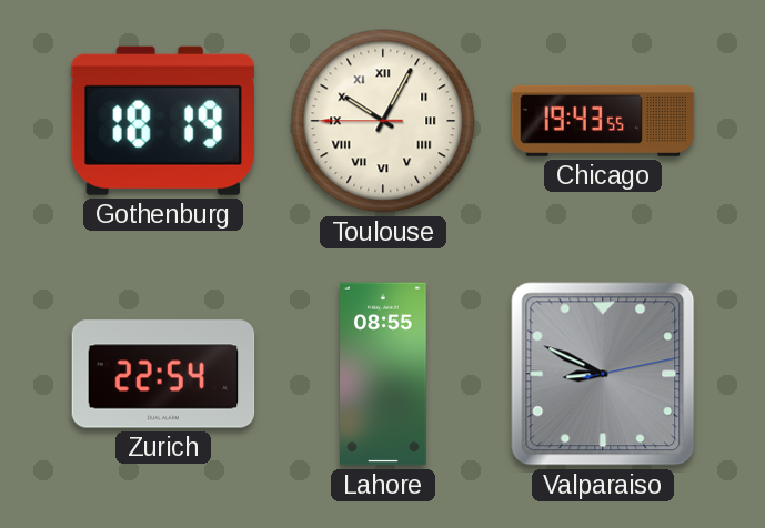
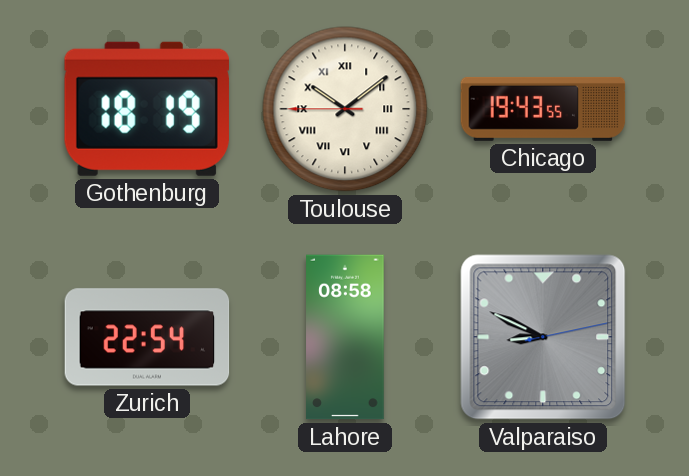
Toulouse: 10:04 -> 10:08 (345, 109)
Lahore: 08:55 -> 08:58 (345, 337)
